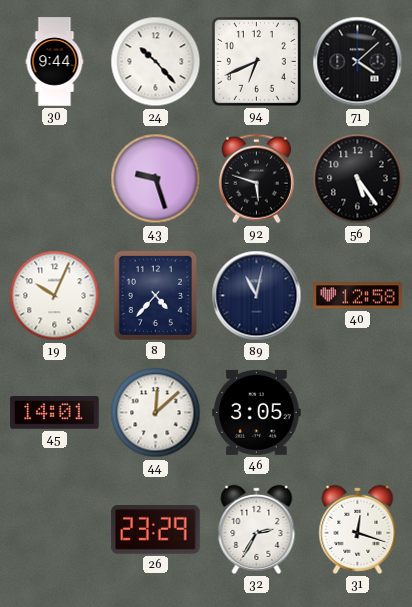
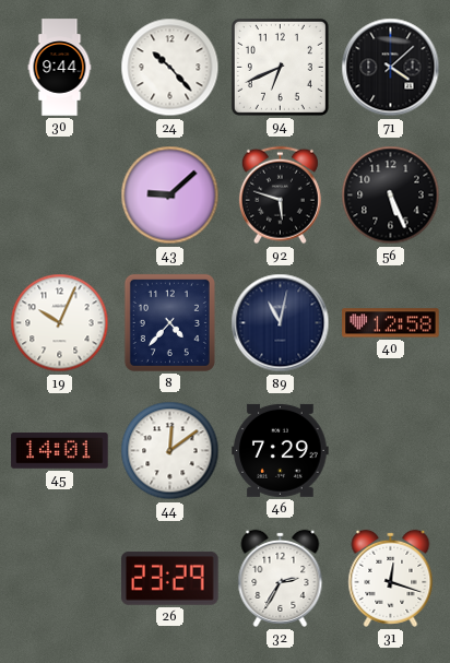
43: 9:27 -> 9:08 (170, 196)
56: 5:24 -> 5:26 (391, 196)
44: 12:08 -> 12:09 (170, 451)
46: 3:05 -> 7:29 (281, 450)
